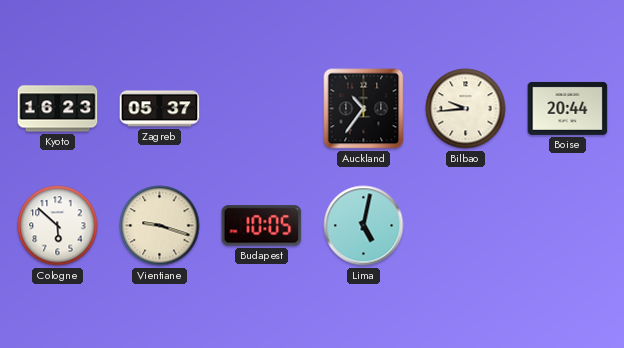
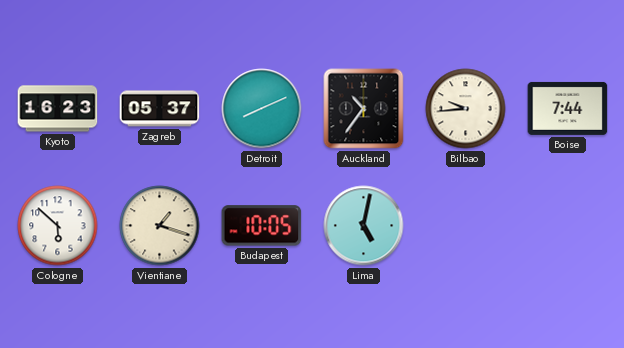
Detroit: none -> 8:11 (262, 109)
Boise: 20:44 -> 7:44 (568, 108)
Vientiane: 9:18 -> 1:18 (160, 226)
